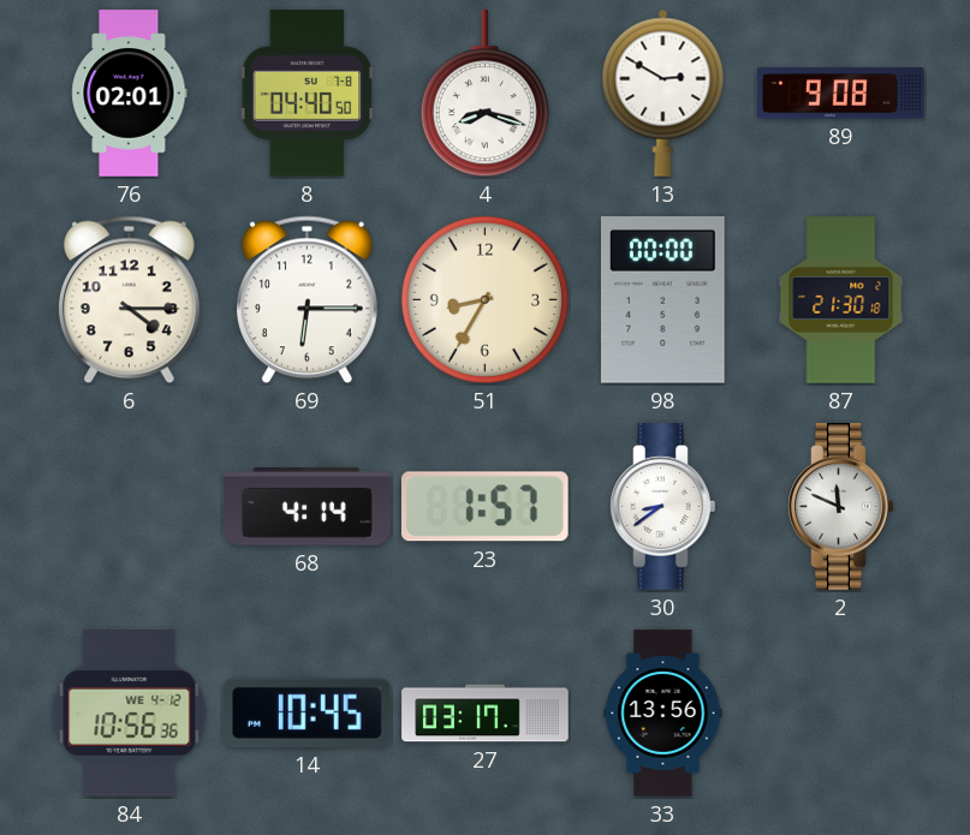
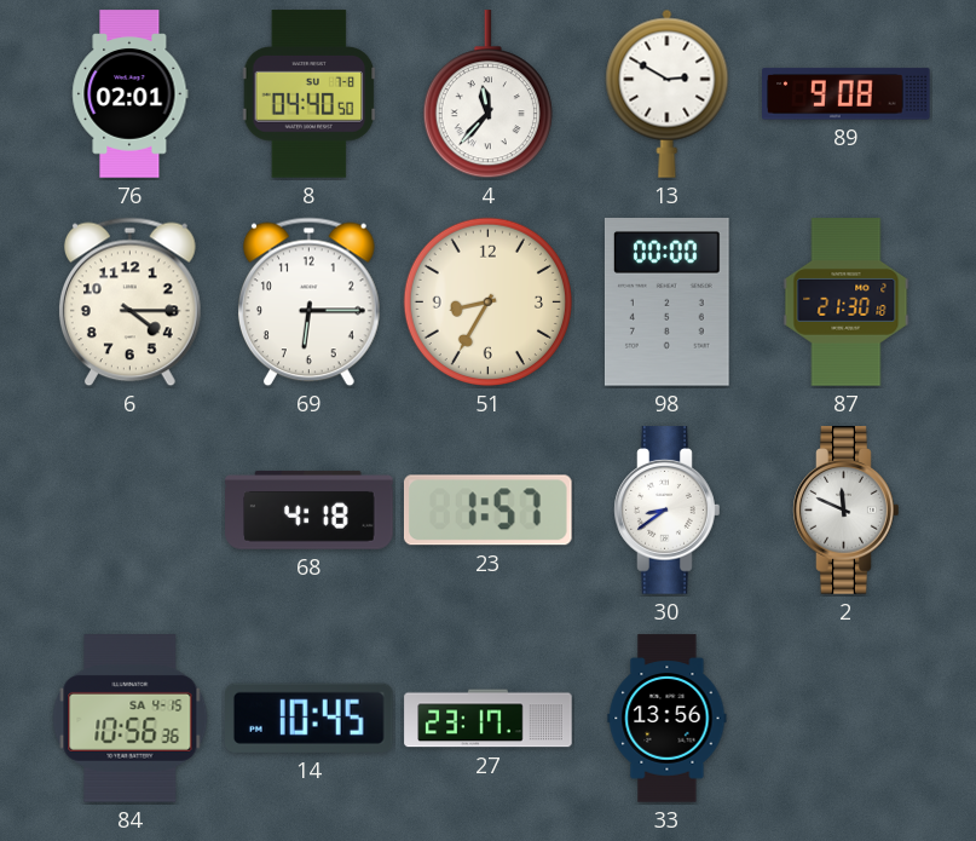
4: 8:18 -> 11:37 (487, 94)
68: 4:14 -> 4:18 (310, 511)
84 date: WE 4-12 -> SA 4-15 (131, 719)
27: 03:17 -> 23:17 (489, 719)
